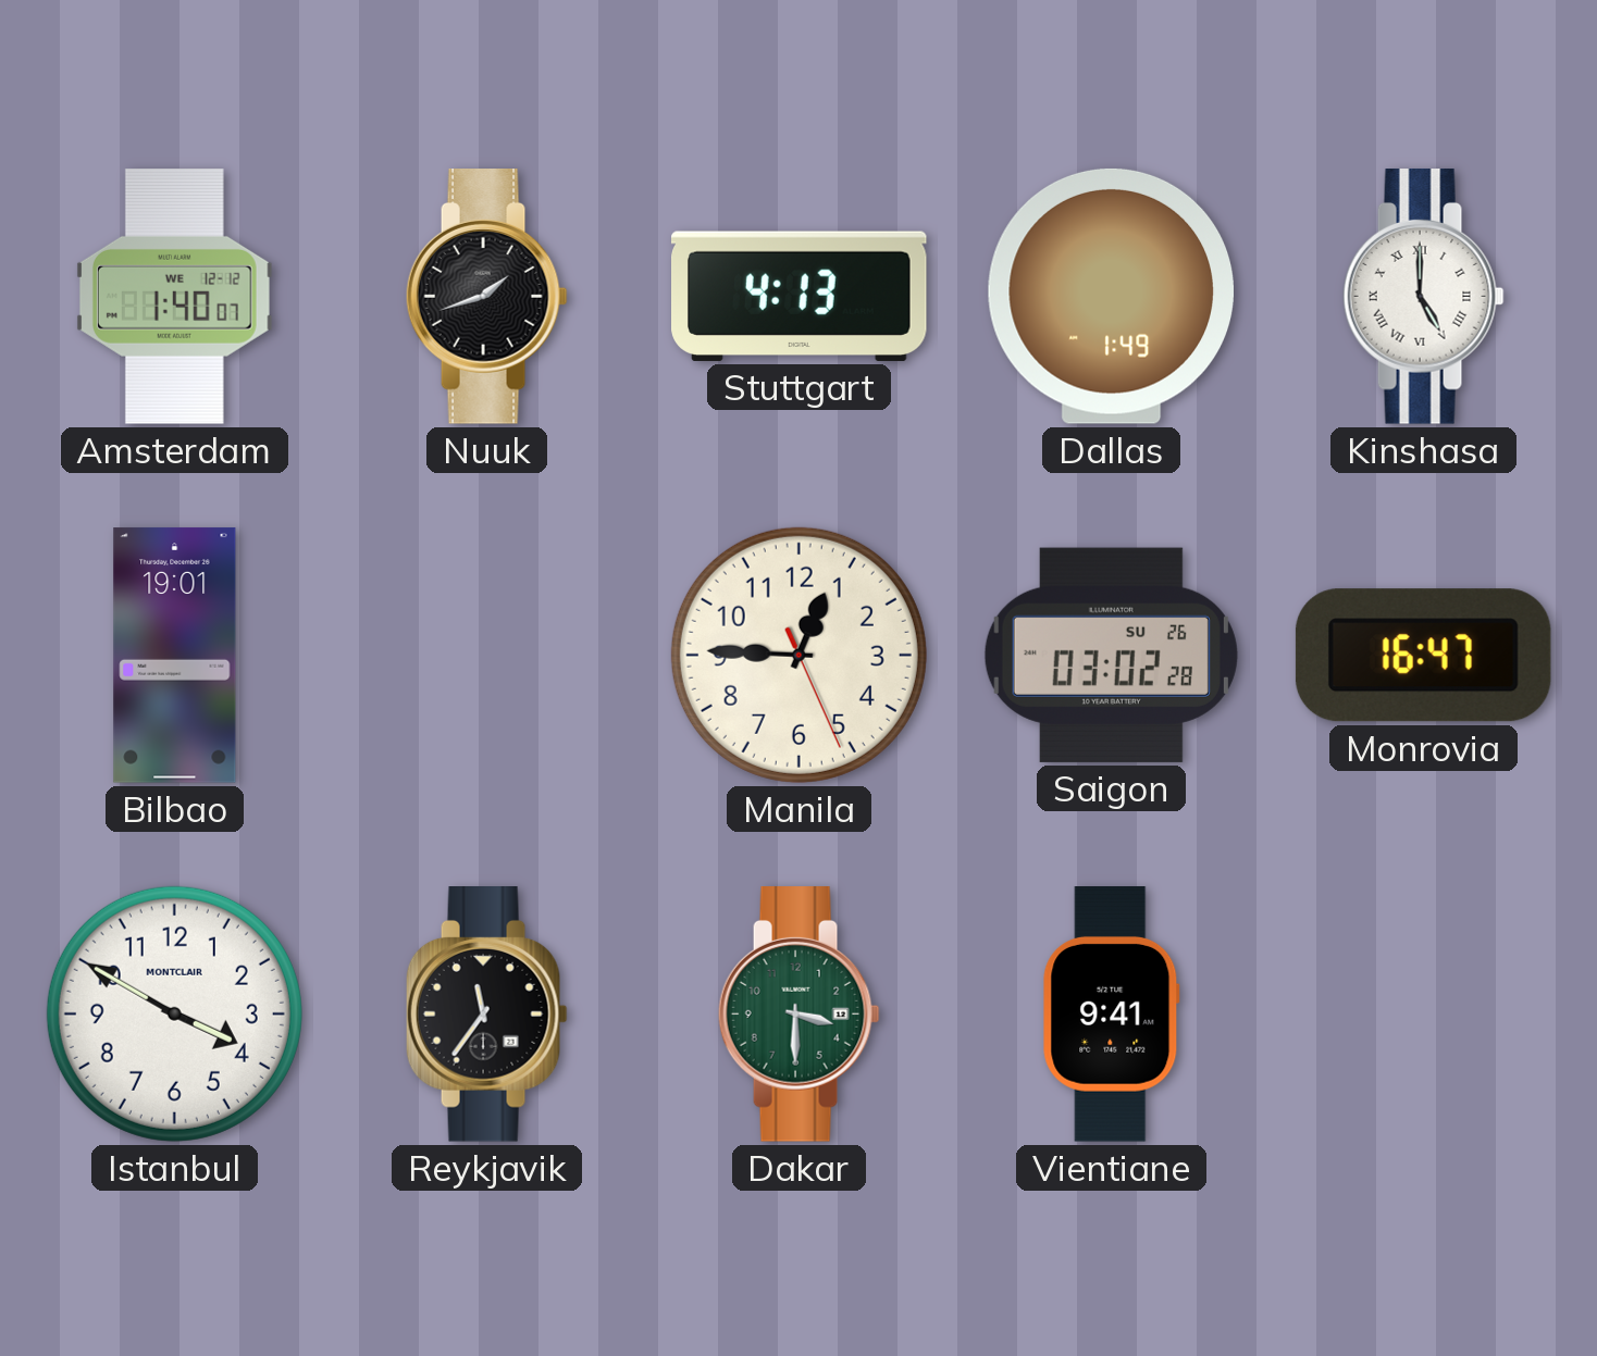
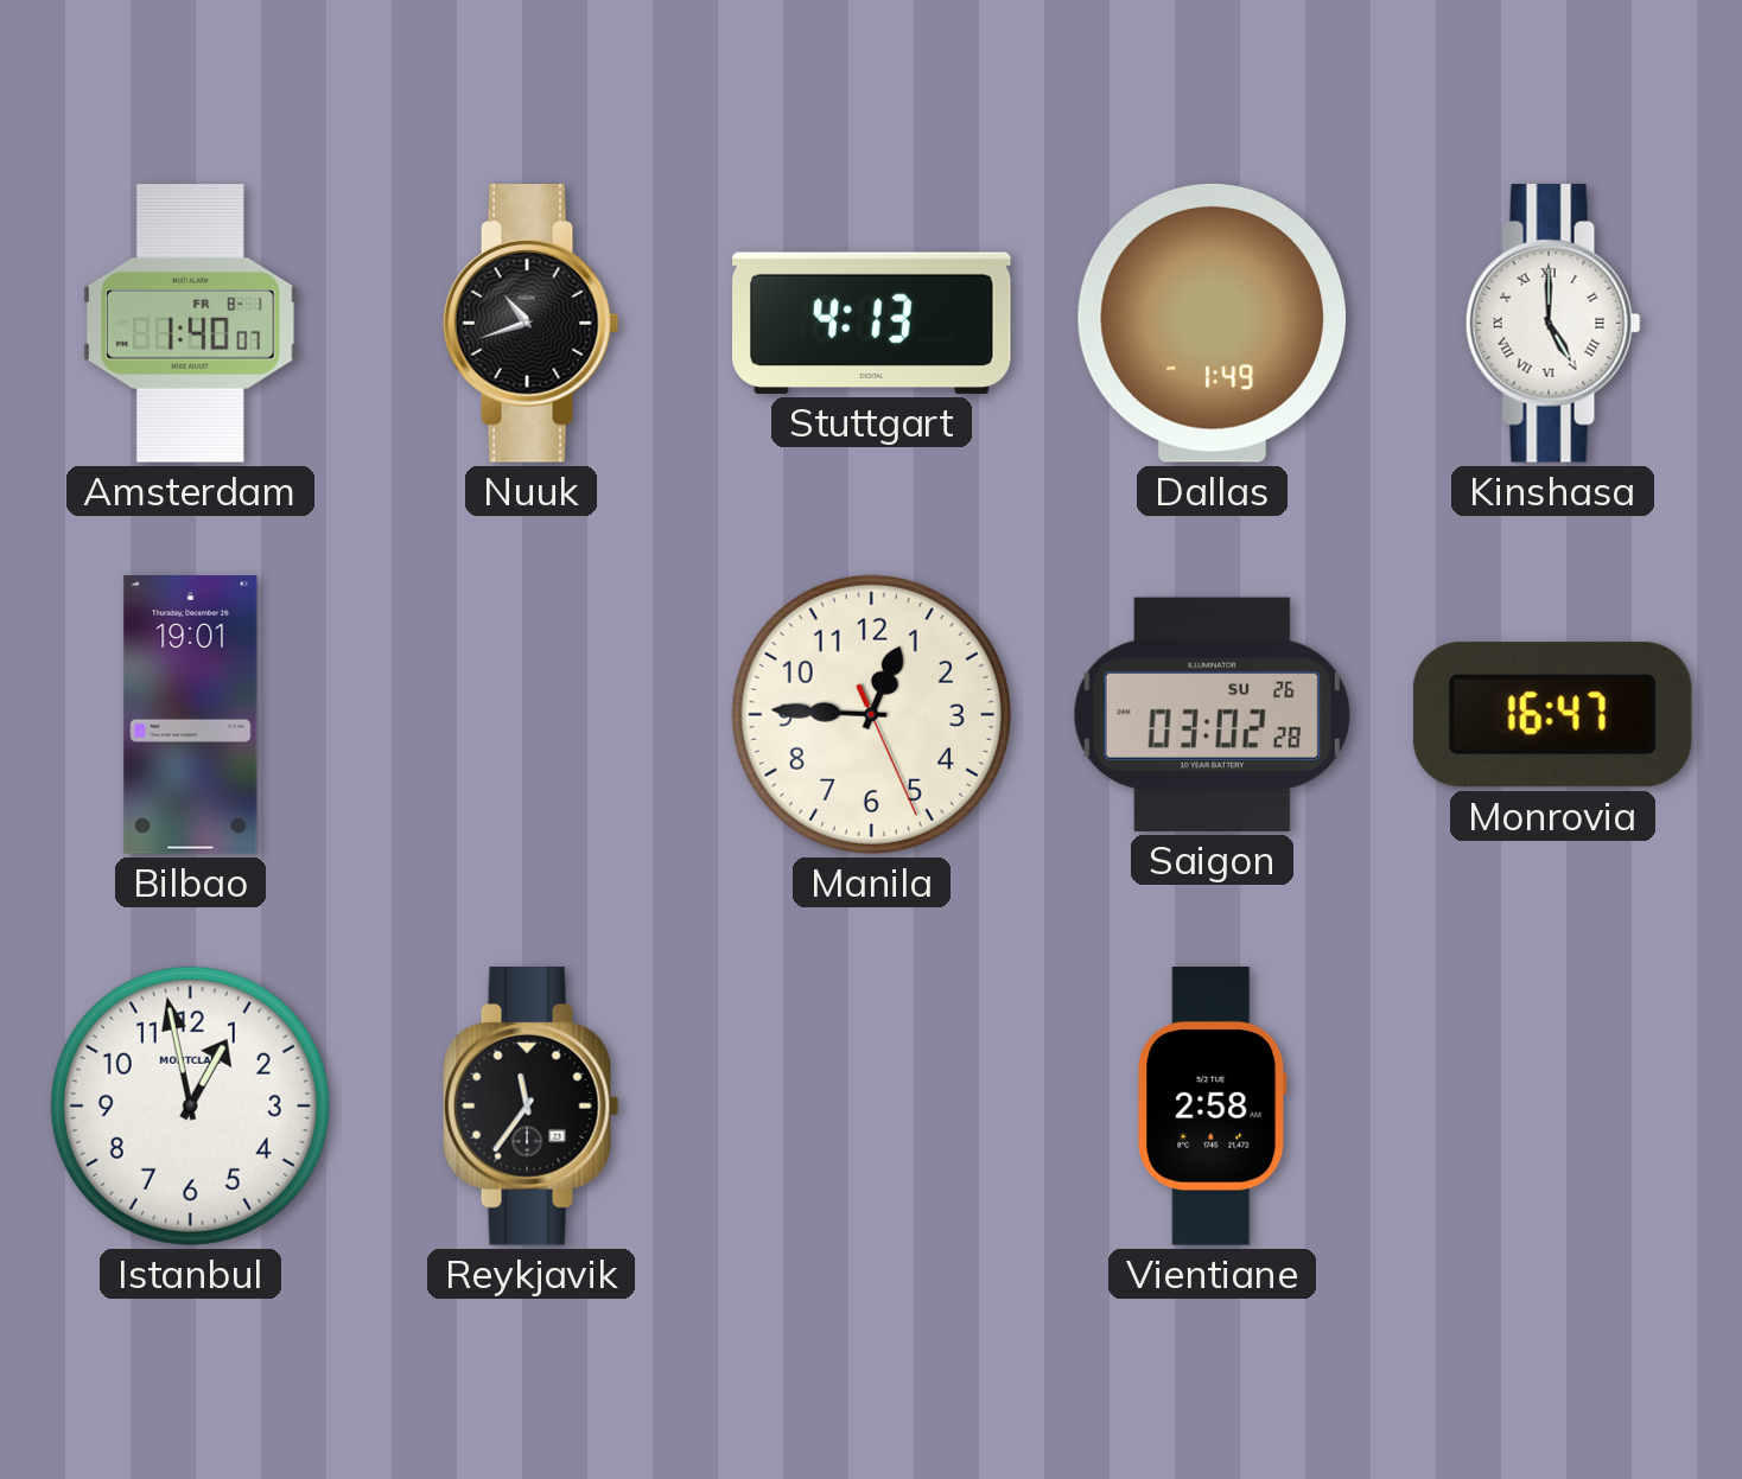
Amsterdam date: WE 12-12 -> FR 8-1 (190, 324)
Nuuk: 1:42 -> 10:42 (530, 324)
Istanbul: 3:50 -> 12:58 (190, 1105)
Dakar: 3:30 -> none (799, 1015)
Vientiane: 9:41 -> 2:58 (1213, 1107)
